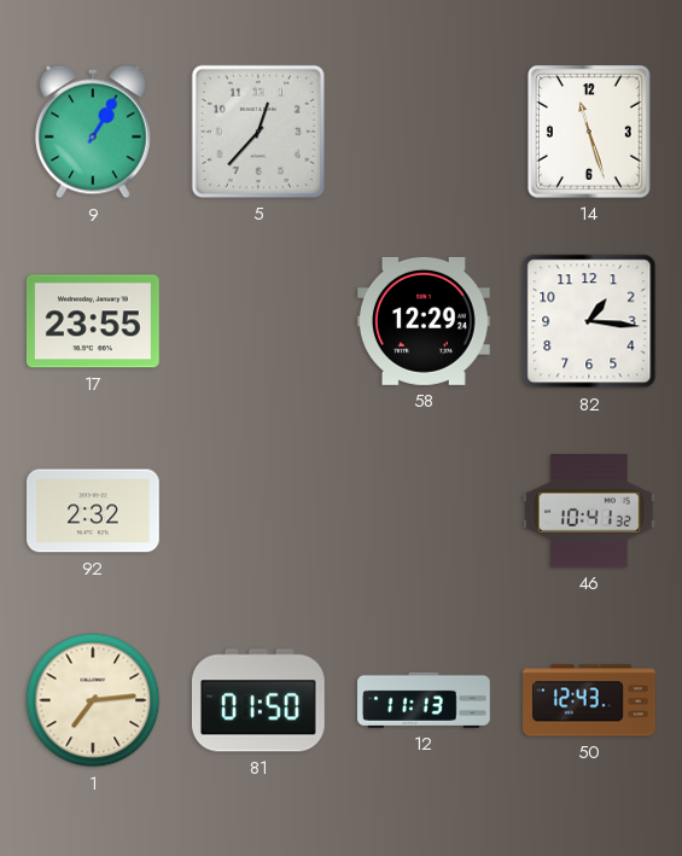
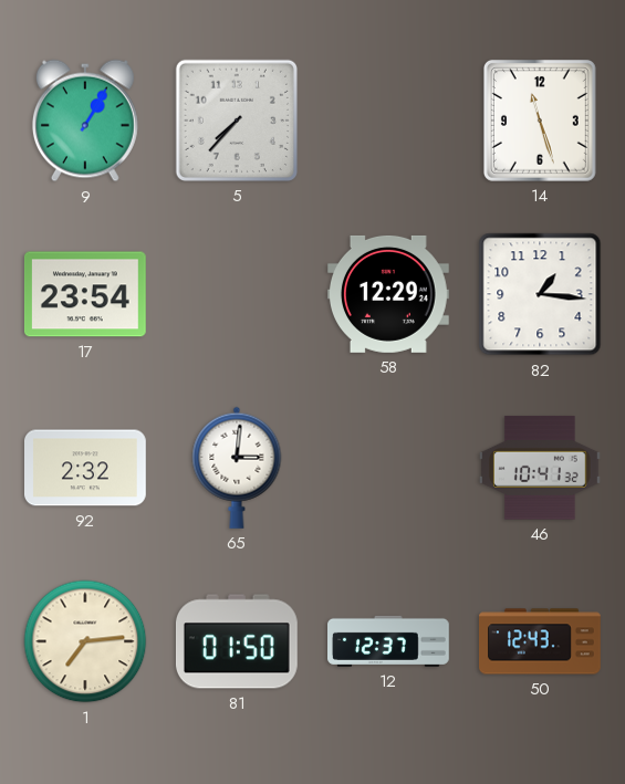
5: 12:37 -> 7:37 (237, 121)
17: 23:55 -> 23:54 (85, 294)
65: none -> 3:01 (237, 468)
12: 11:13 -> 12:37 (389, 641)
